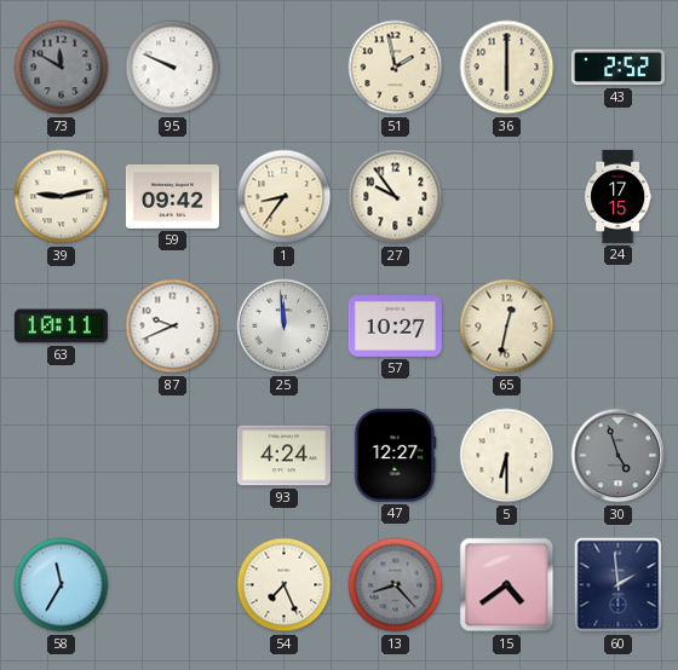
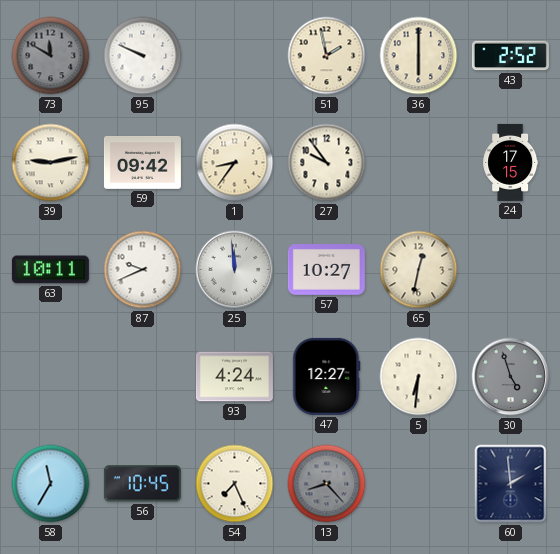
5: 6:30 -> 6:31 (419, 377)
56: none -> 10:45 (142, 484)
15: 4:39 -> none (507, 585)
